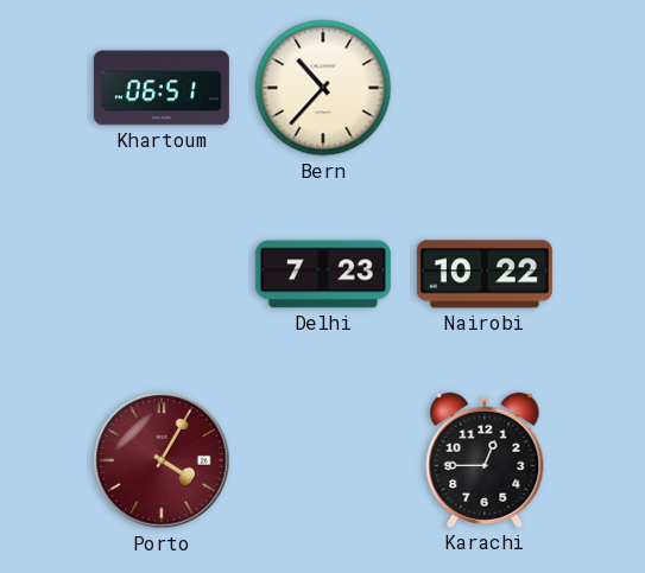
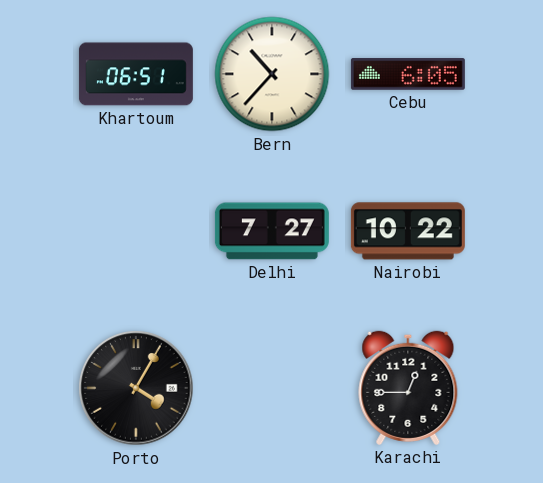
Cebu: none -> 6:05 (408, 74)
Delhi: 7:23 -> 7:27 (272, 231)
Porto dial: burgundy -> black (136, 388)
